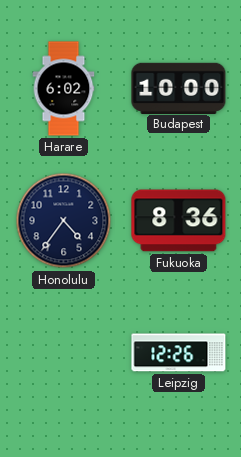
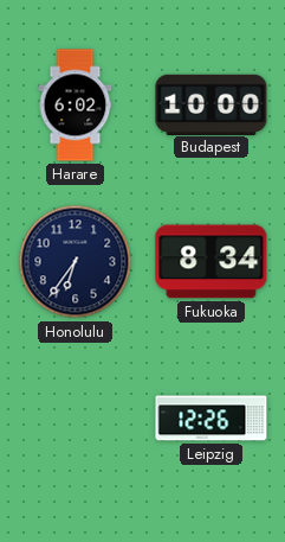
Honolulu: 4:36 -> 6:36 (76, 262)
Fukuoka: 8:36 -> 8:34 (212, 262)
